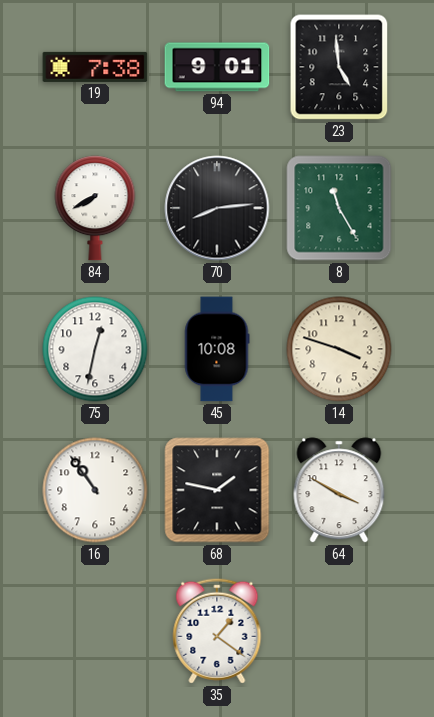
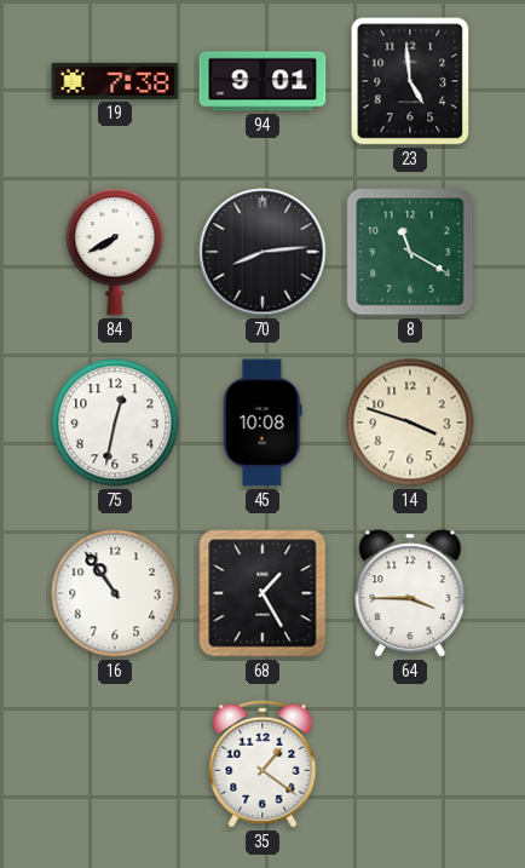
8: 11:25 -> 11:20 (410, 252)
68: 1:47 -> 1:25 (262, 593)
64: 3:50 -> 3:45 (410, 593)
